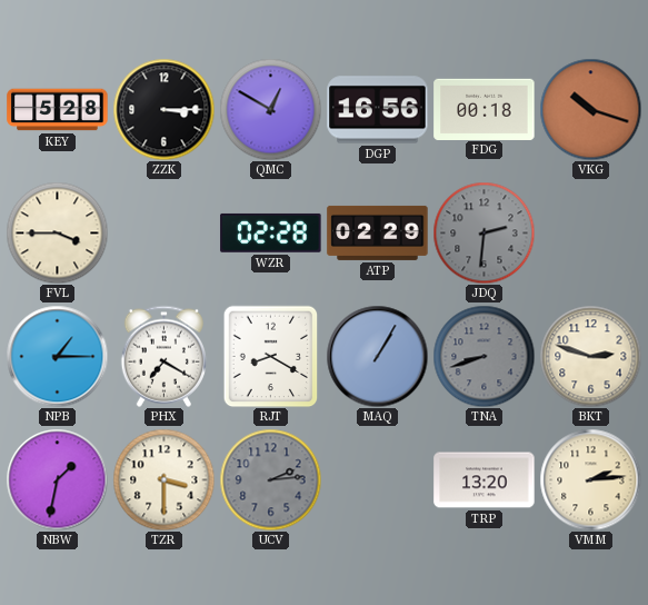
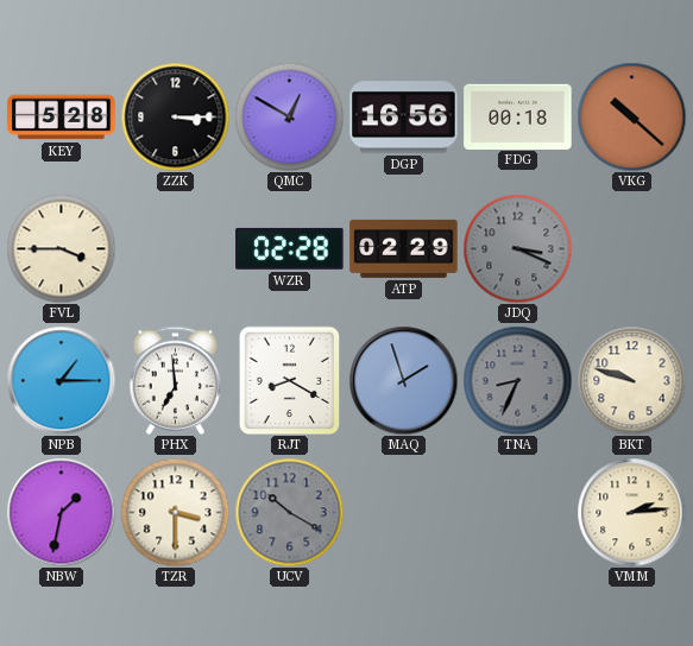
VKG: 10:18 -> 10:22 (631, 116)
JDQ: 2:31 -> 3:19 (517, 248)
PHX: 7:20 -> 6:59 (175, 380)
MAQ: 1:05 -> 1:57 (403, 380)
TNA: 8:42 -> 8:34 (517, 380)
BKT: 2:48 -> 9:48 (631, 380)
UCV: 2:14 -> 10:20 (289, 512)
TRP: 13:20 -> none (485, 480)
